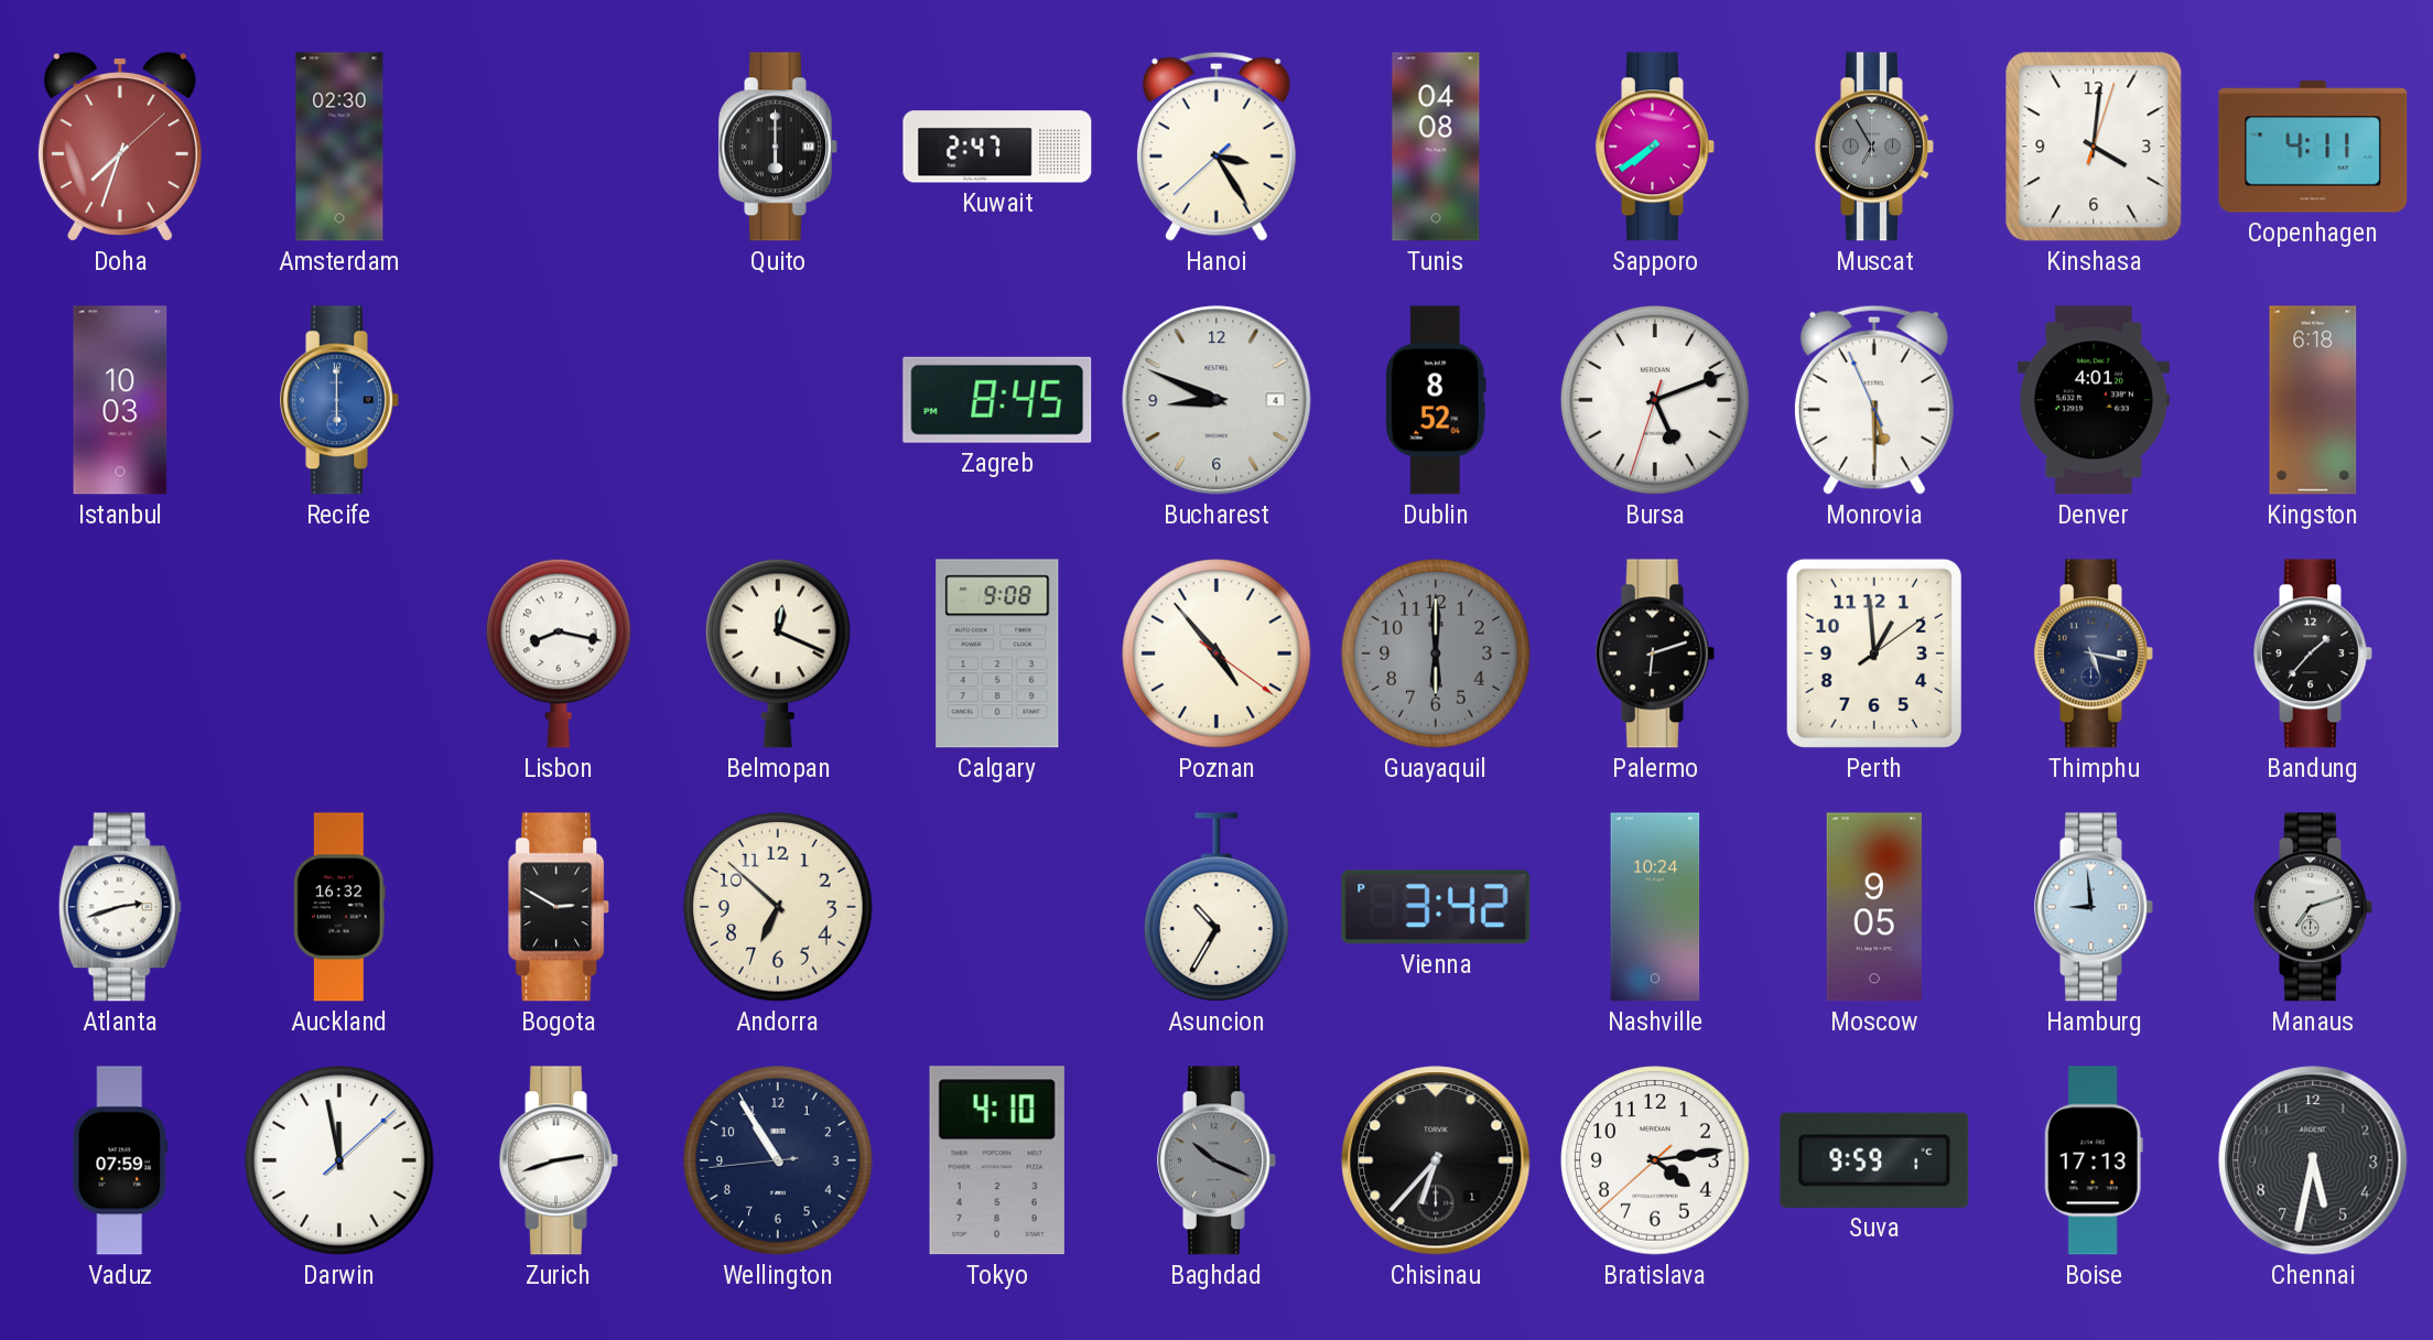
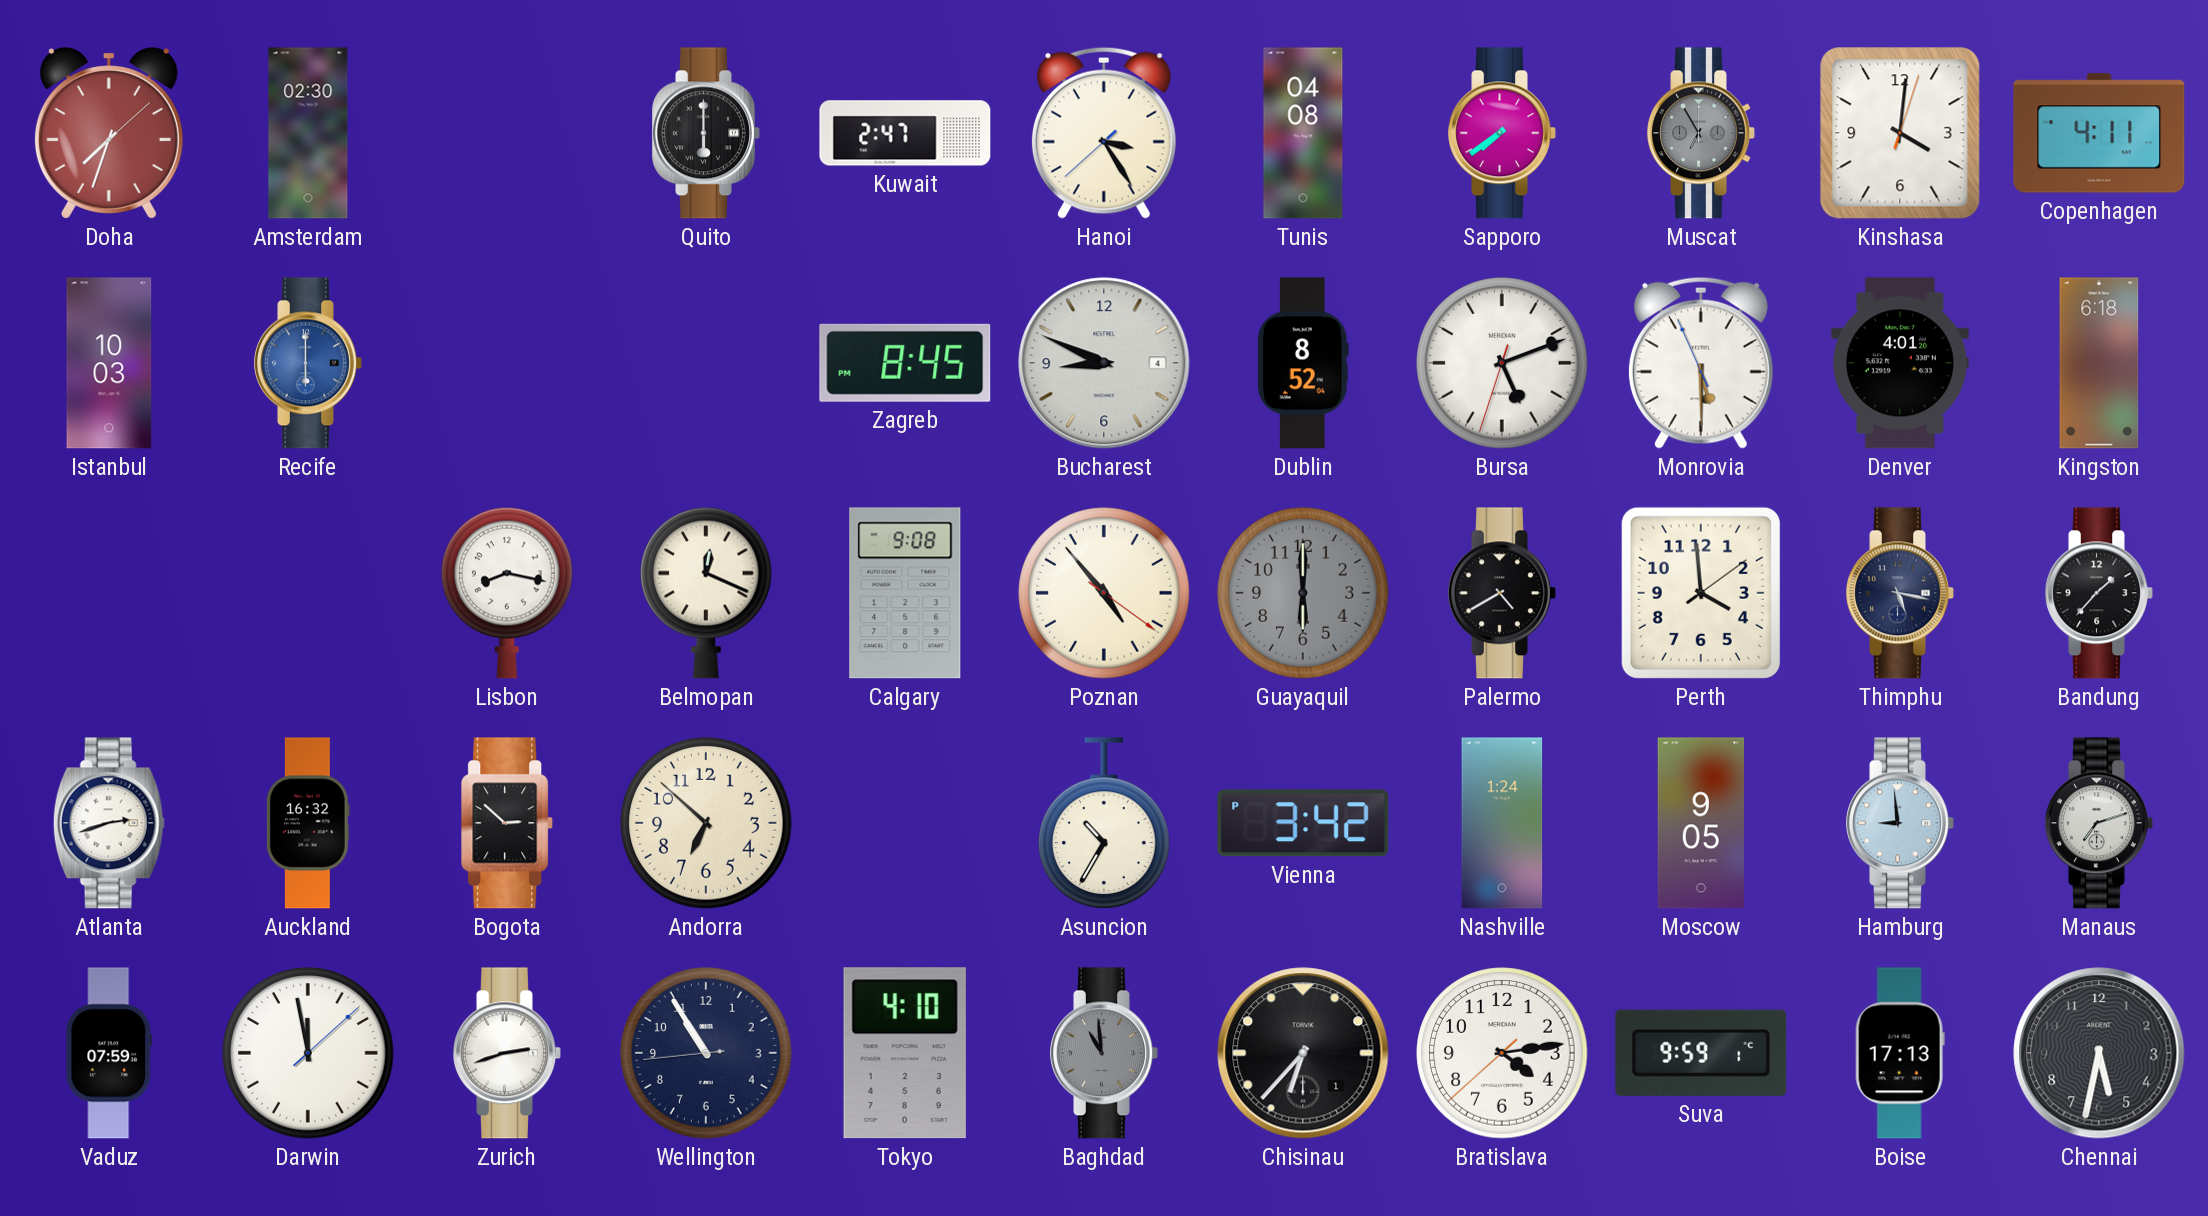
Palermo: 6:12 -> 4:40 (1502, 593)
Perth: 12:59 -> 3:59 (1701, 593)
Bogota: 2:50 -> 2:52 (508, 823)
Nashville: 10:24 -> 1:24 (1502, 823)
Baghdad: 10:19 -> 10:59 (1104, 1053)
